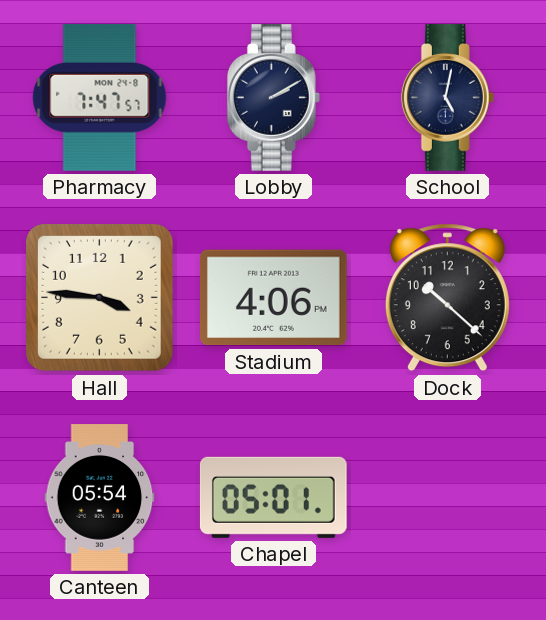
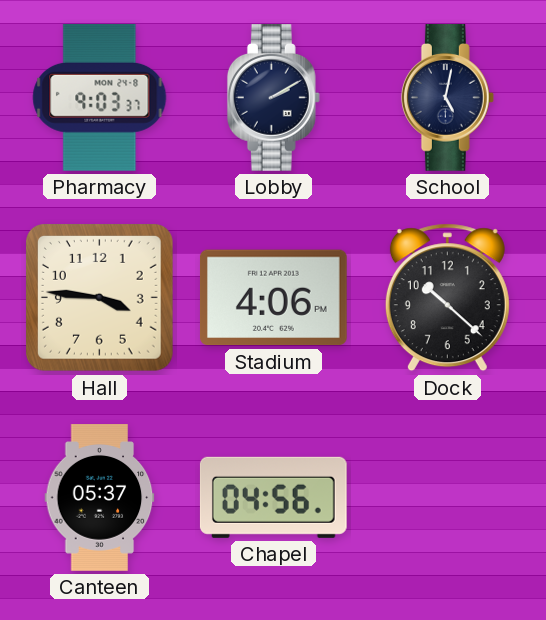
Pharmacy: 7:47 -> 9:03 (100, 97)
Canteen: 05:54 -> 05:37 (100, 498)
Chapel: 05:01 -> 04:56 (273, 497)
